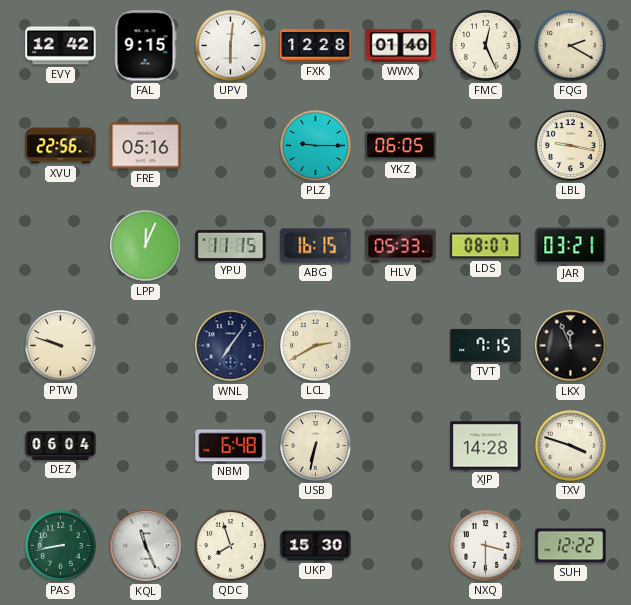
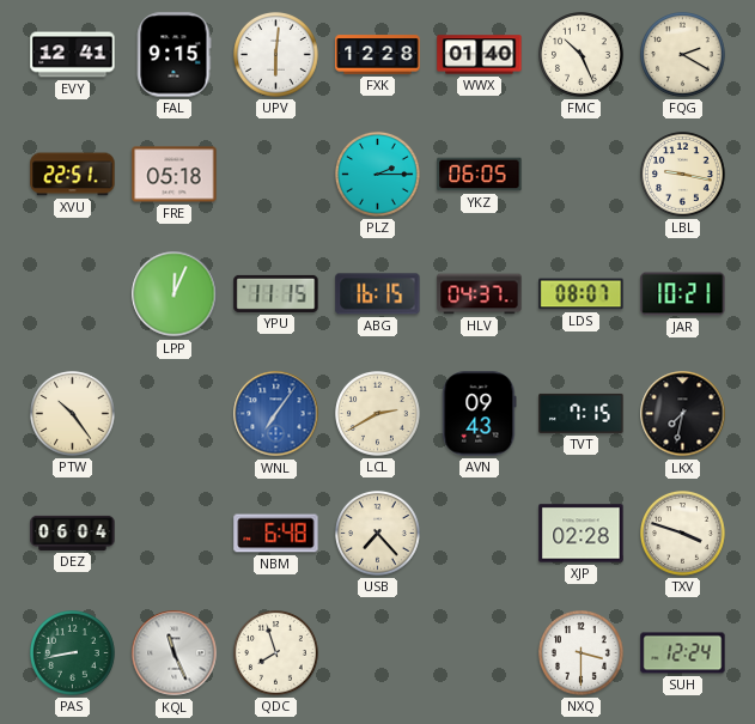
EVY: 12:42 -> 12:41 (73, 55)
FMC: 12:26 -> 10:26 (582, 55)
XVU: 22:56 -> 22:51 (73, 175)
FRE: 05:16 -> 05:18 (175, 175)
PLZ: 9:15 -> 2:15 (378, 175)
HLV: 05:33 -> 04:37 (480, 294)
JAR: 03:21 -> 10:21 (683, 294)
PTW: 9:48 -> 10:24 (73, 414)
WNL dial: navy -> blue (276, 414)
AVN: none -> 09:43 (480, 414)
LKX: 11:56 -> 7:32 (683, 414)
USB: 6:32 -> 7:23 (378, 534)
XJP: 14:28 -> 02:28 (582, 534)
UKP: 15:30 -> none (316, 546)
SUH: 12:22 -> 12:24 (683, 653)
